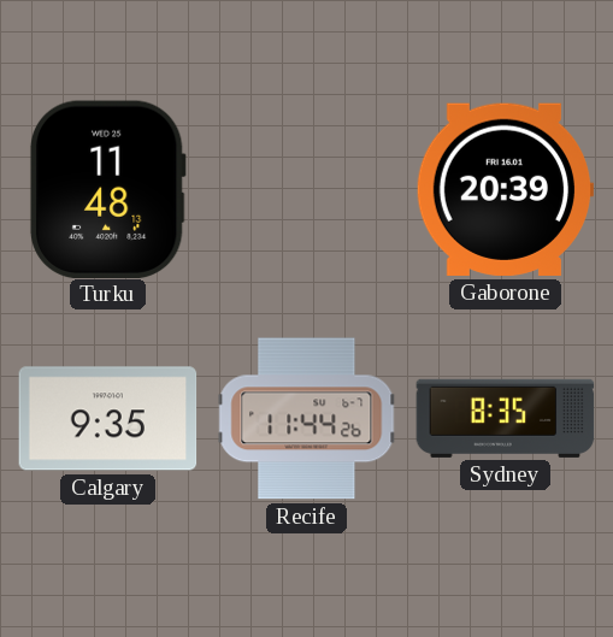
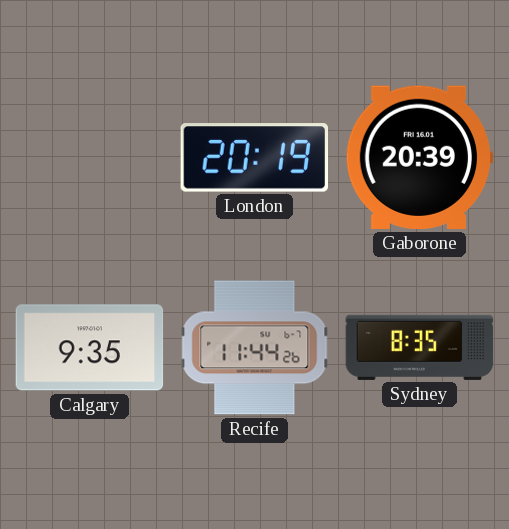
Turku: 11:48 -> none (107, 189)
London: none -> 20:19 (255, 158)
